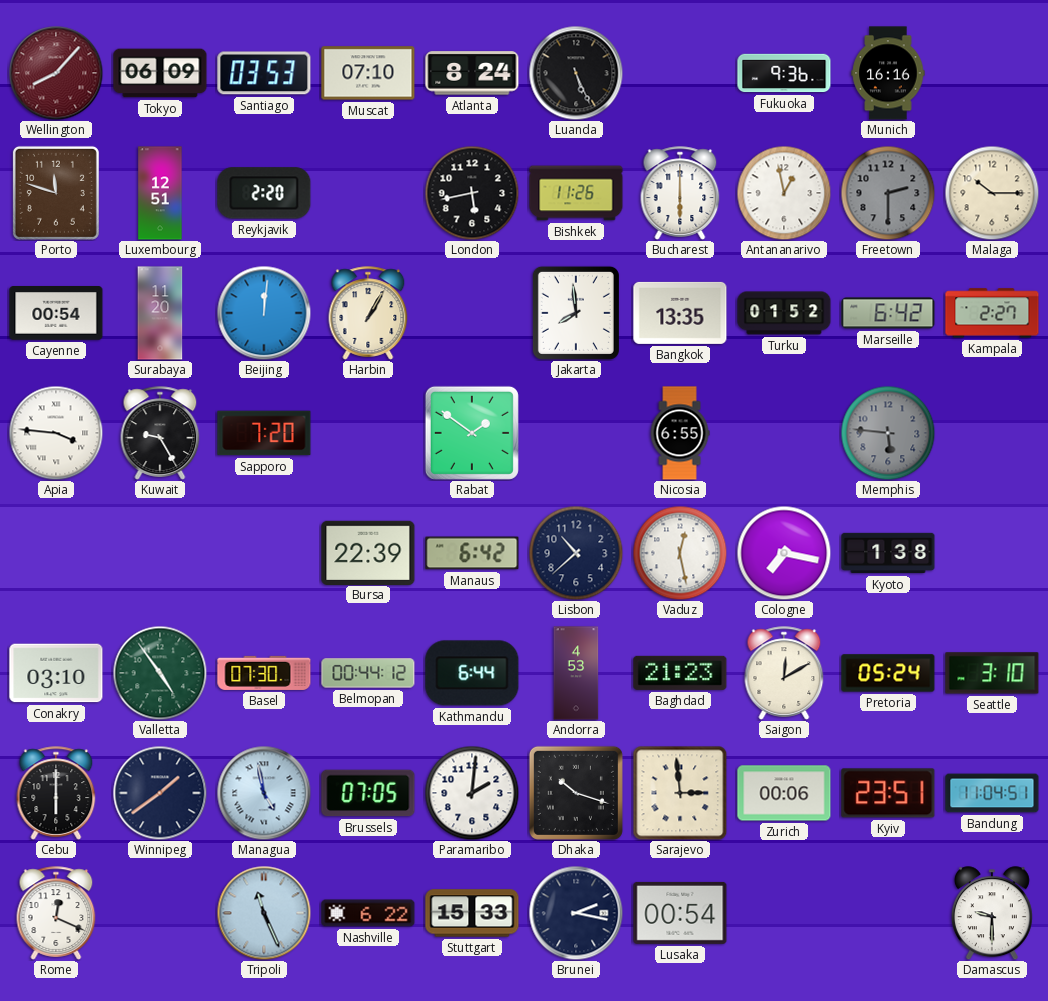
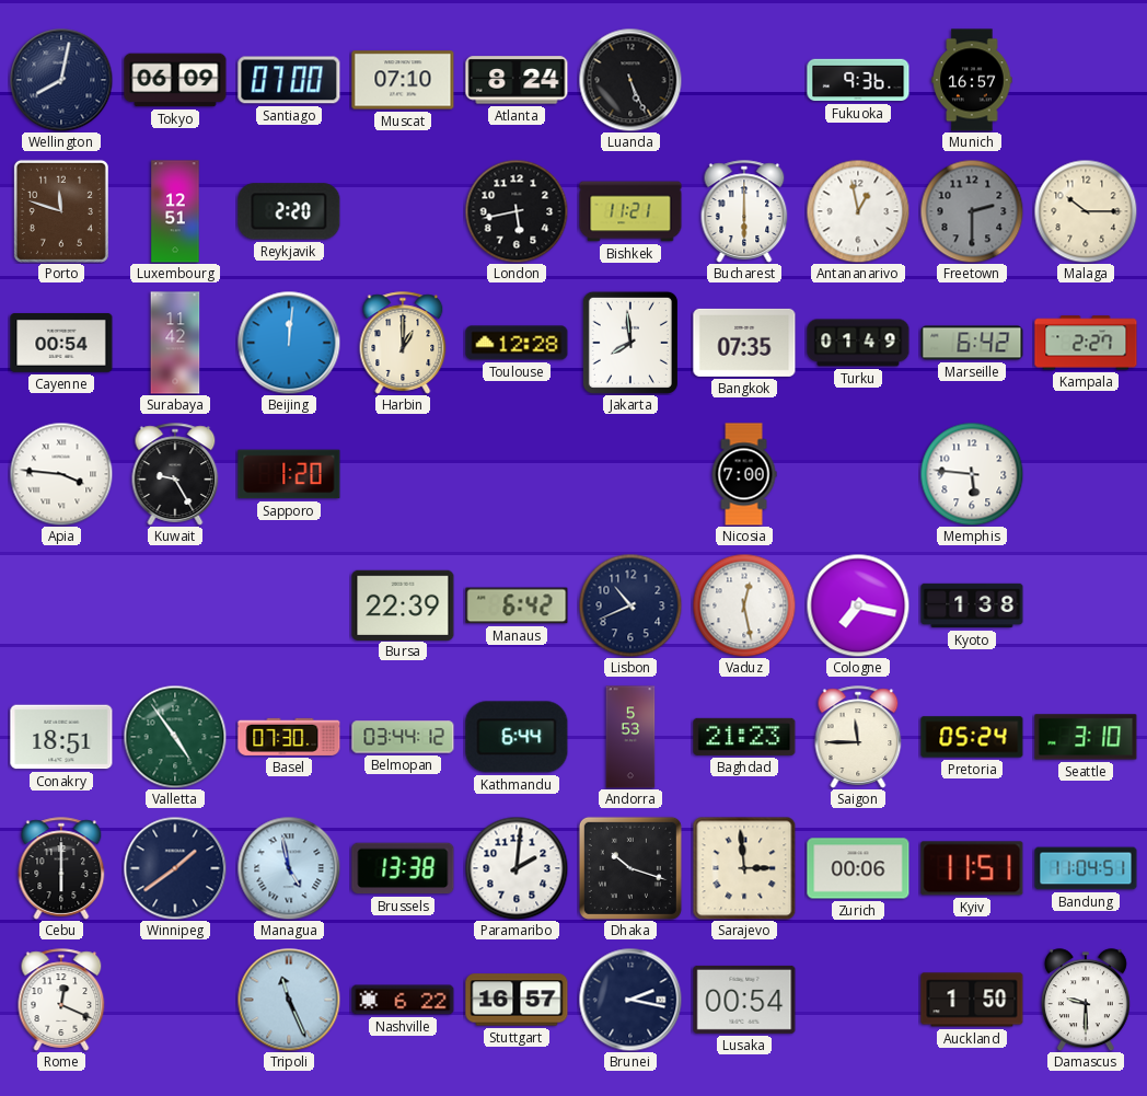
Wellington: 8:07 -> 8:02 (61, 80)
Wellington dial: burgundy -> navy (61, 80)
Santiago: 03:53 -> 07:00 (289, 80)
Munich: 16:16 -> 16:57 (972, 80)
Bishkek: 11:26 -> 11:21 (630, 211)
Surabaya: 11:20 -> 11:42 (175, 343)
Harbin: 1:05 -> 1:00 (403, 343)
Toulouse: none -> 12:28 (517, 343)
Bangkok: 13:35 -> 07:35 (744, 343)
Turku: 01:52 -> 01:49 (858, 343)
Sapporo: 7:20 -> 1:20 (289, 474)
Rabat: 1:51 -> none (472, 433)
Nicosia: 6:55 -> 7:00 (744, 474)
Memphis dial: grey -> white (972, 474)
Lisbon: 10:38 -> 10:41 (630, 605)
Conakry: 03:10 -> 18:51 (61, 737)
Belmopan: 00:44 -> 03:44 (403, 737)
Andorra: 4:53 -> 5:53 (630, 737)
Saigon: 12:10 -> 11:45 (858, 737)
Brussels: 07:05 -> 13:38 (403, 868)
Kyiv: 23:51 -> 11:51 (972, 868)
Stuttgart: 15:33 -> 16:57 (517, 1000)
Auckland: none -> 1:50 (972, 1000)
